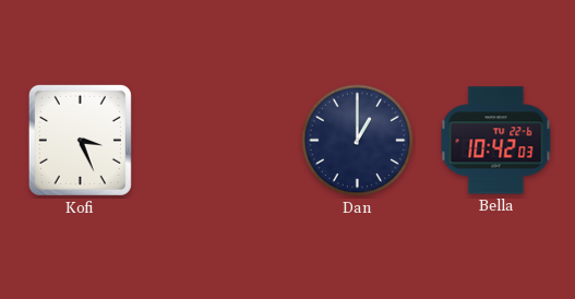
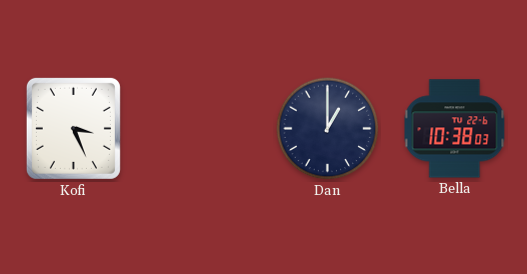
Bella: 10:42 -> 10:38 (455, 129)
